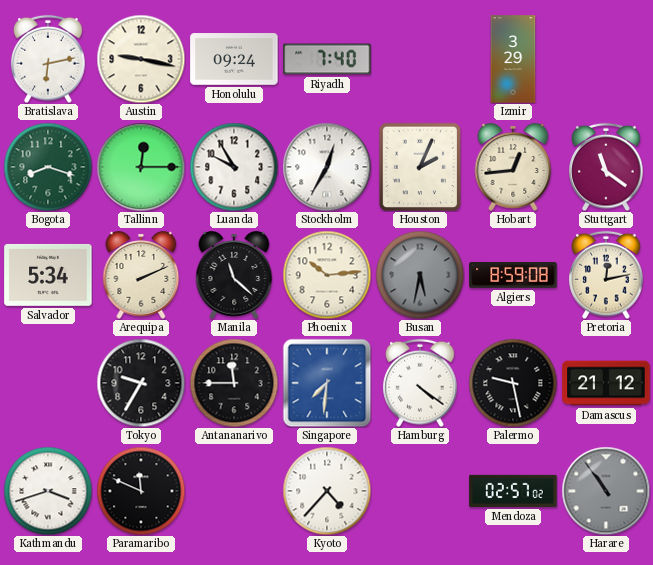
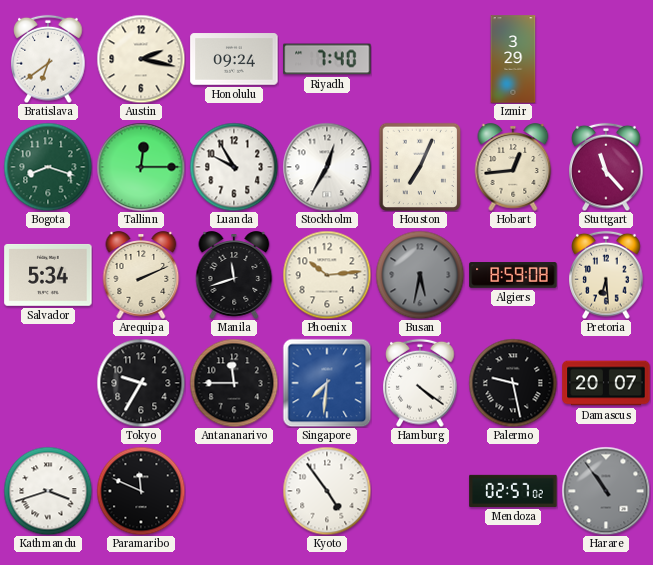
Bratislava: 6:13 -> 6:39 (48, 59)
Austin: 9:17 -> 2:17 (141, 59)
Houston: 2:04 -> 7:04 (419, 166)
Stuttgart: 11:21 -> 11:23 (606, 167)
Manila: 11:22 -> 11:42 (234, 275)
Pretoria: 12:13 -> 6:29 (606, 275)
Damascus: 21:12 -> 20:07 (606, 383)
Kyoto: 4:37 -> 4:54 (327, 491)
